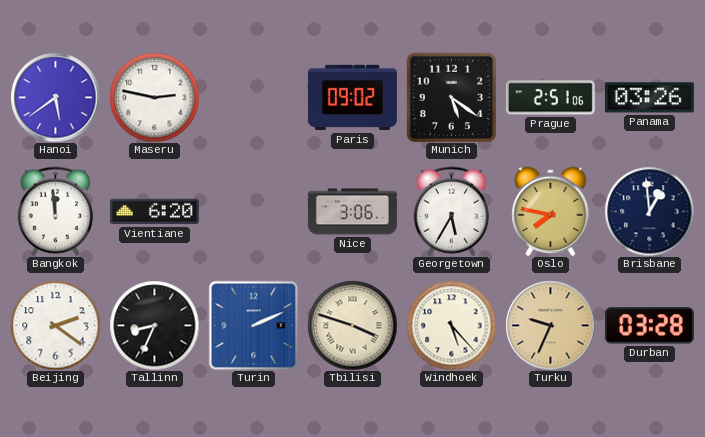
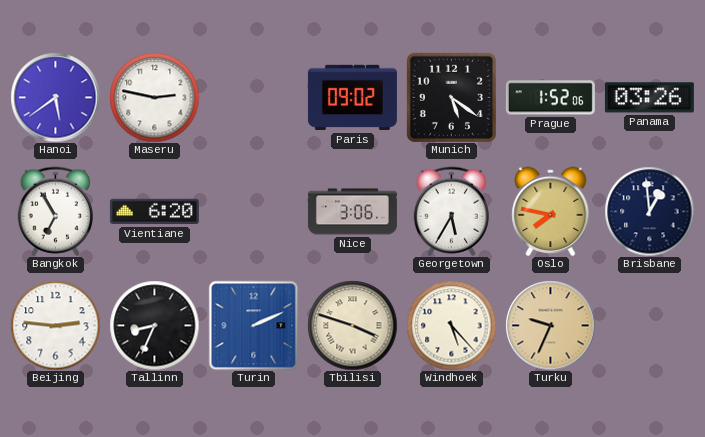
Prague: 2:51 -> 1:52 (550, 98)
Bangkok: 11:59 -> 6:55 (55, 211)
Beijing: 2:21 -> 2:46 (55, 325)
Durban: 03:28 -> none (649, 326)
